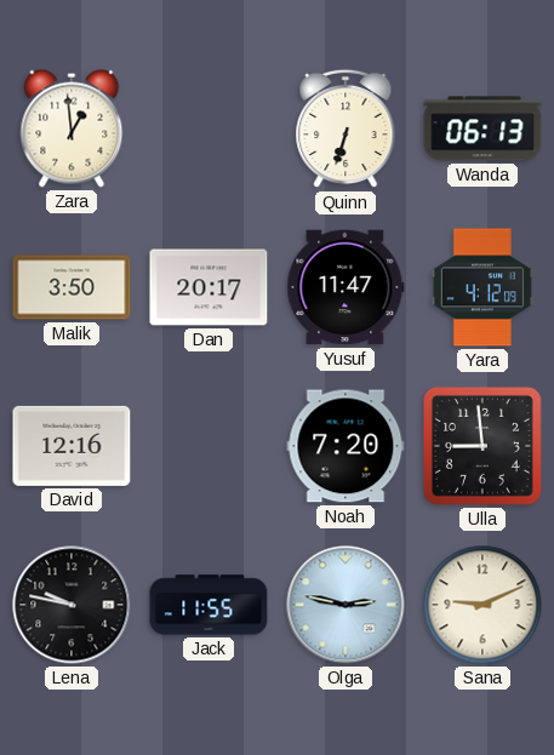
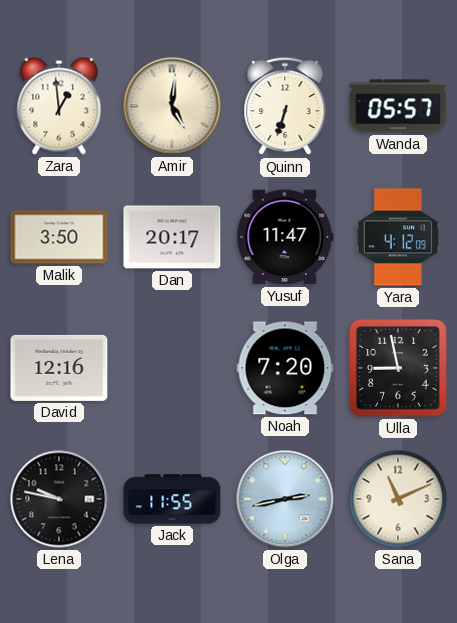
Amir: none -> 5:01 (172, 106)
Wanda: 06:13 -> 05:57 (398, 106)
Ulla: 8:59 -> 8:58 (398, 368)
Olga: 2:47 -> 2:43 (285, 499)
Sana: 9:11 -> 11:11 (398, 499)
